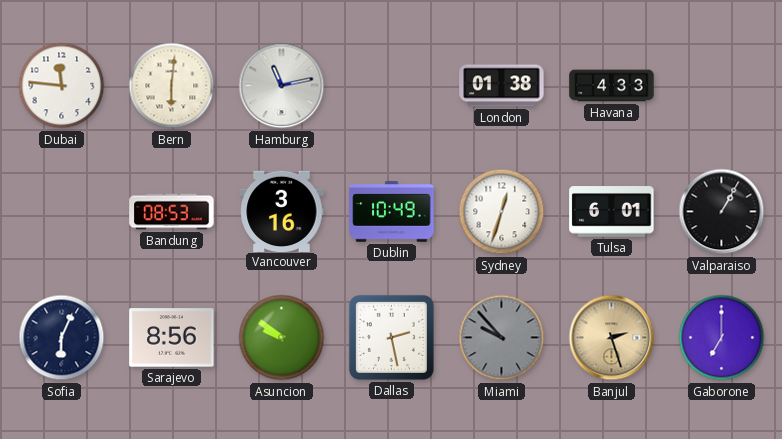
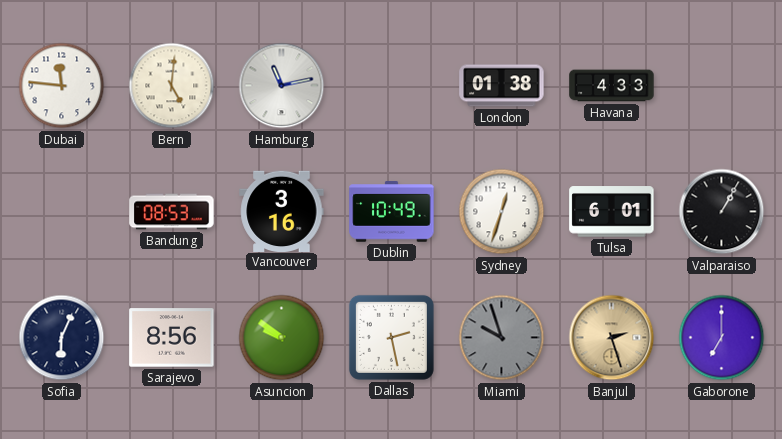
Bern: 6:01 -> 5:01 (172, 86)
Miami: 9:53 -> 9:57 (502, 338)
